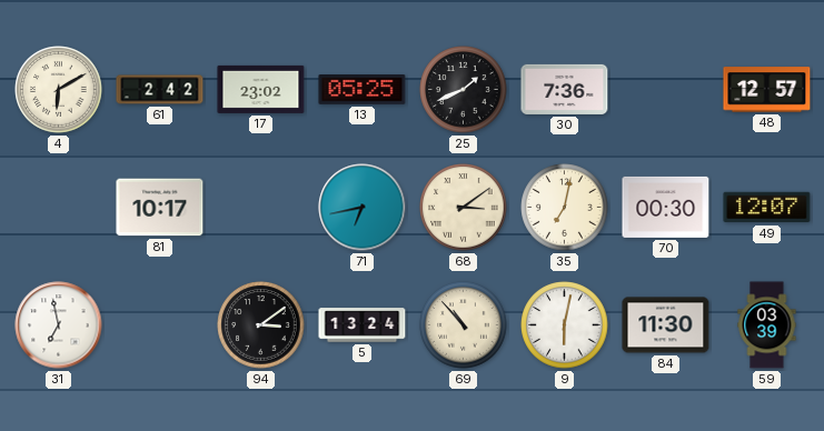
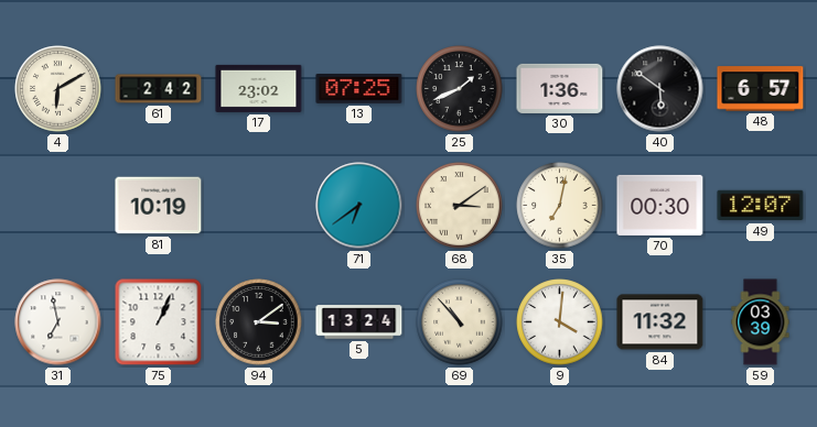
13: 05:25 -> 07:25 (359, 89)
30: 7:36 -> 1:36 (560, 88)
40: none -> 5:51 (660, 89)
48: 12:57 -> 6:57 (761, 89)
81: 10:17 -> 10:19 (159, 206)
71: 6:43 -> 6:39 (359, 206)
75: none -> 1:04 (159, 322)
9: 6:02 -> 4:01 (560, 322)
84: 11:30 -> 11:32 (660, 322)
